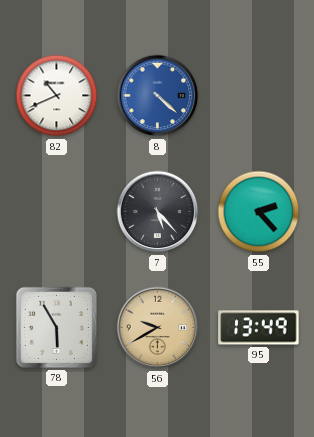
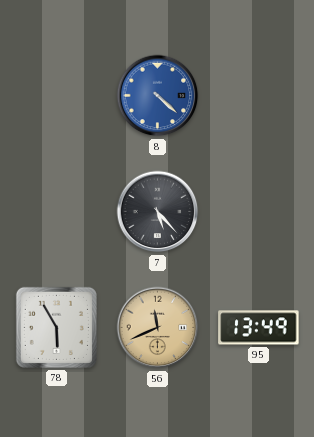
82: 10:41 -> none (57, 96)
55: 2:23 -> none (259, 212)
56: 9:40 -> 11:41 (158, 328)
